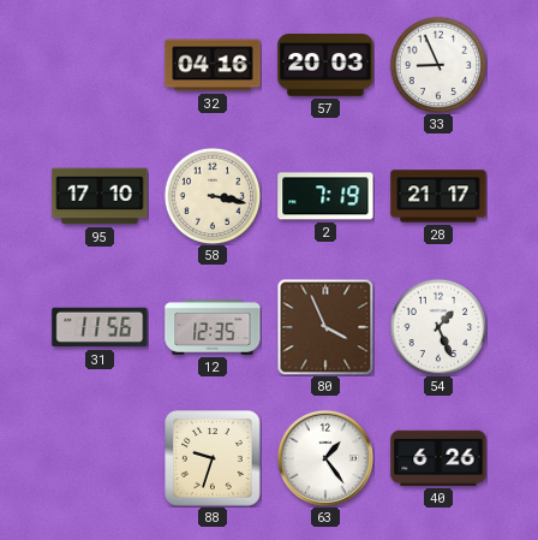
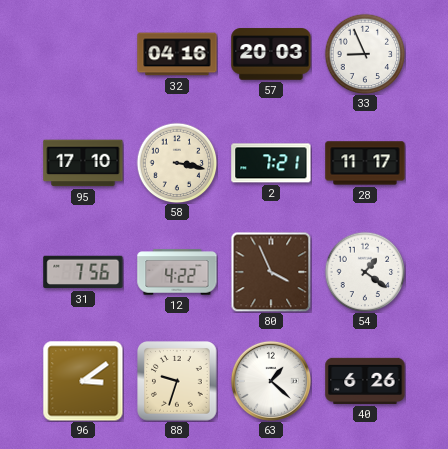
2: 7:19 -> 7:21 (271, 163)
28: 21:17 -> 11:17 (365, 163)
31: 11:56 -> 7:56 (83, 272)
12: 12:35 -> 4:22 (177, 272)
54: 1:26 -> 1:21 (365, 272)
96: none -> 3:09 (83, 381)
63: 1:24 -> 1:22 (271, 381)
